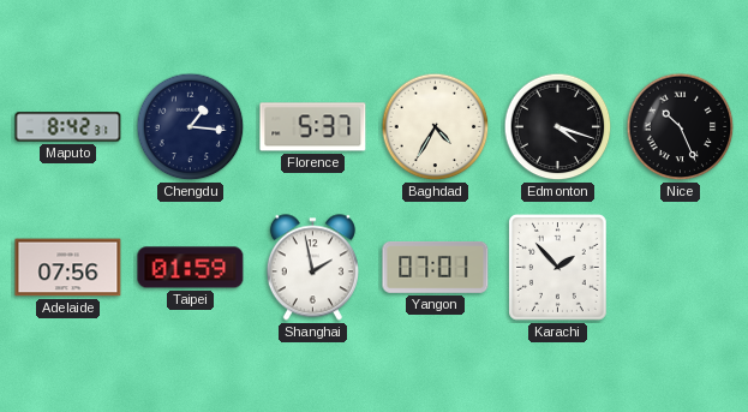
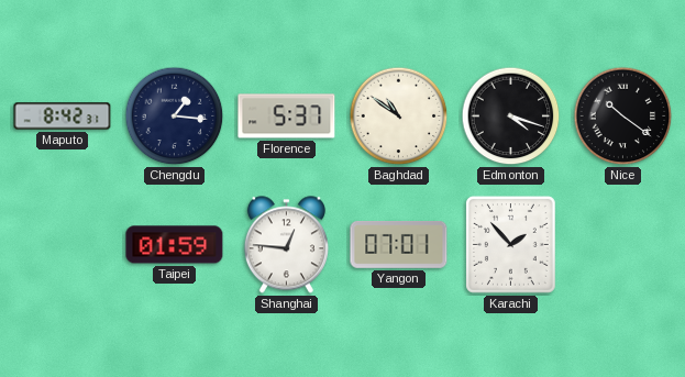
Baghdad: 4:35 -> 10:51 (399, 117)
Nice: 10:26 -> 10:21 (623, 117)
Adelaide: 07:56 -> none (68, 268)
Shanghai: 1:58 -> 12:46 (286, 245)
